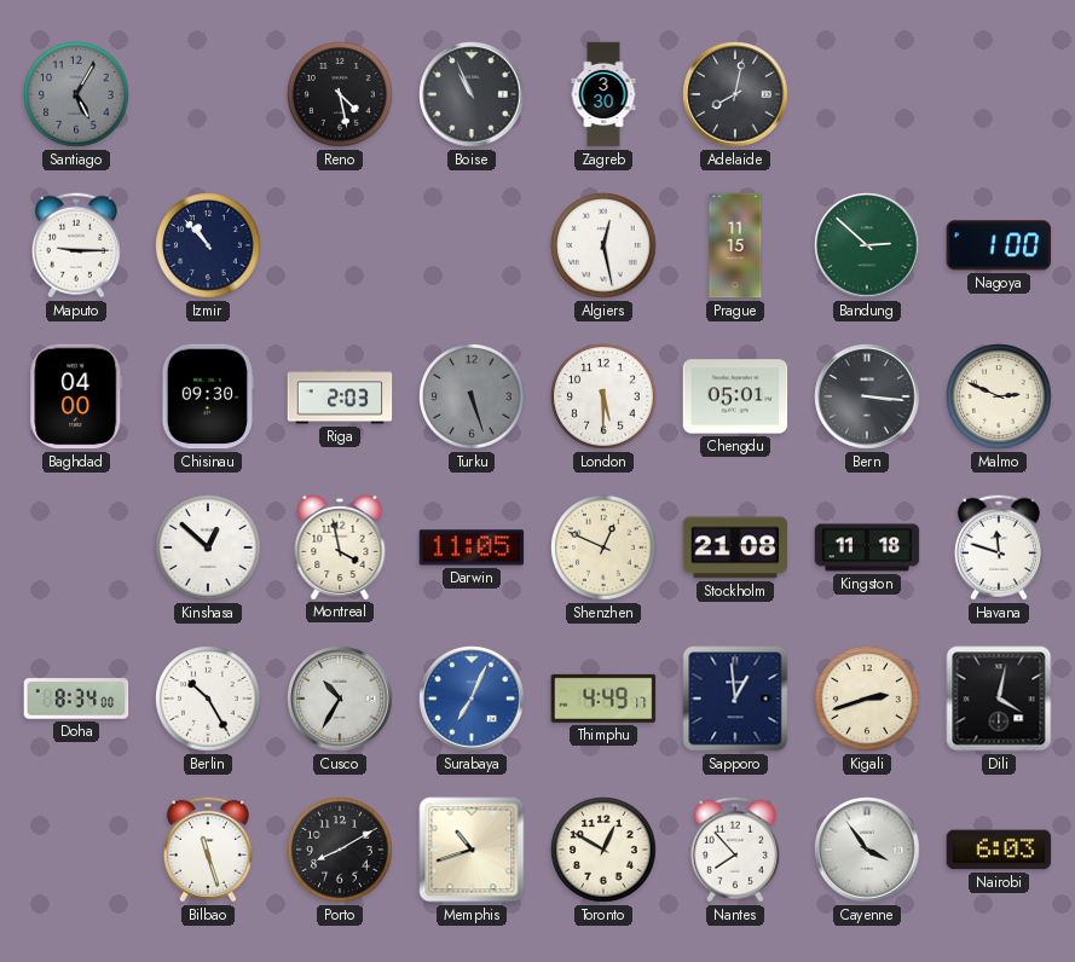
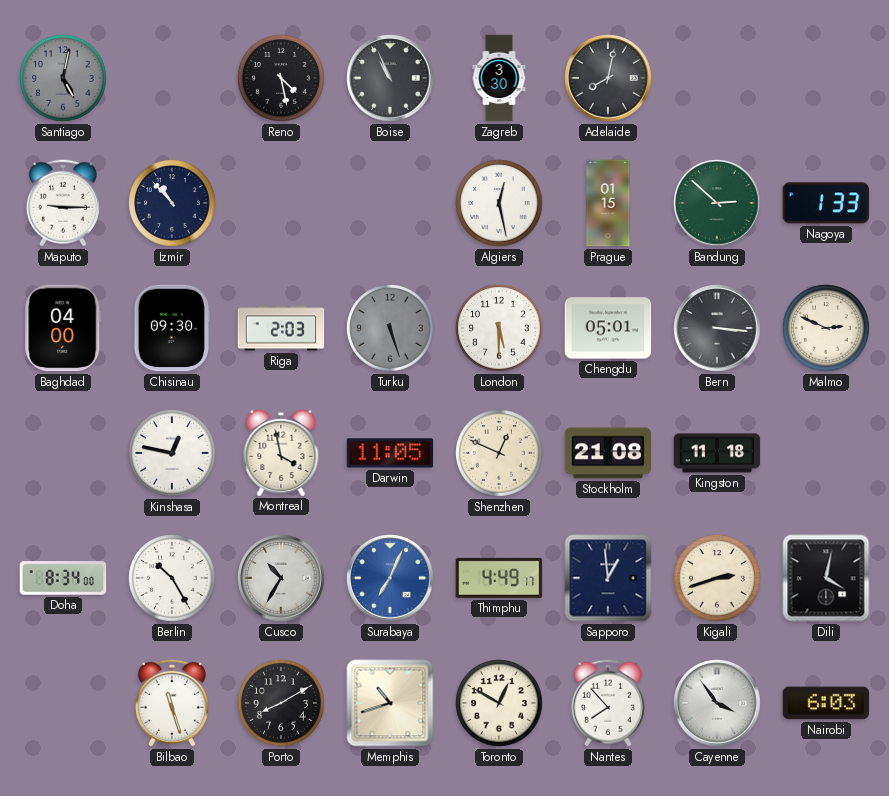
Santiago: 5:05 -> 5:02 (63, 78)
Prague: 11:15 -> 01:15 (608, 203)
Nagoya: 1:00 -> 1:33 (826, 203)
Kinshasa: 12:52 -> 12:47 (172, 453)
Havana: 11:48 -> none (999, 547)
